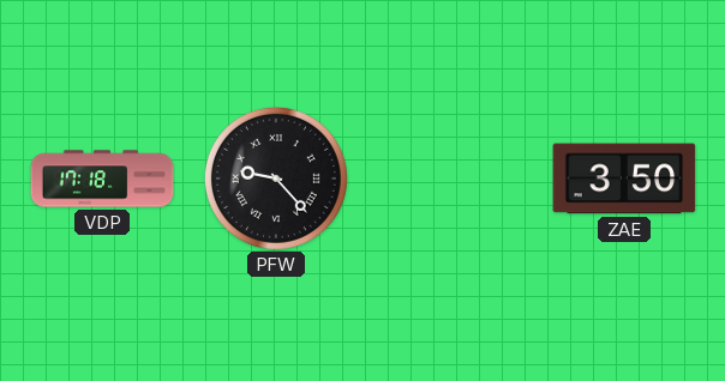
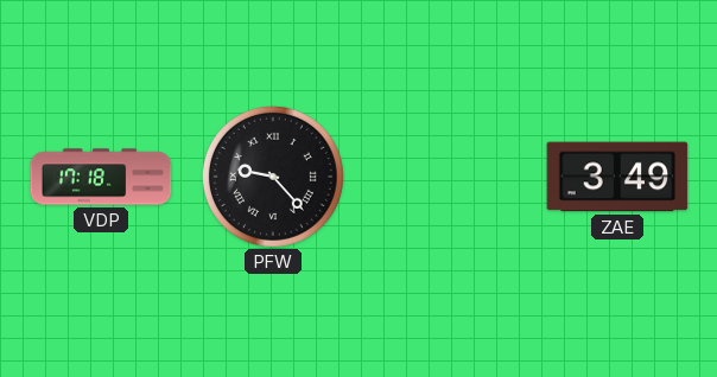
ZAE: 3:50 -> 3:49 (617, 177)
